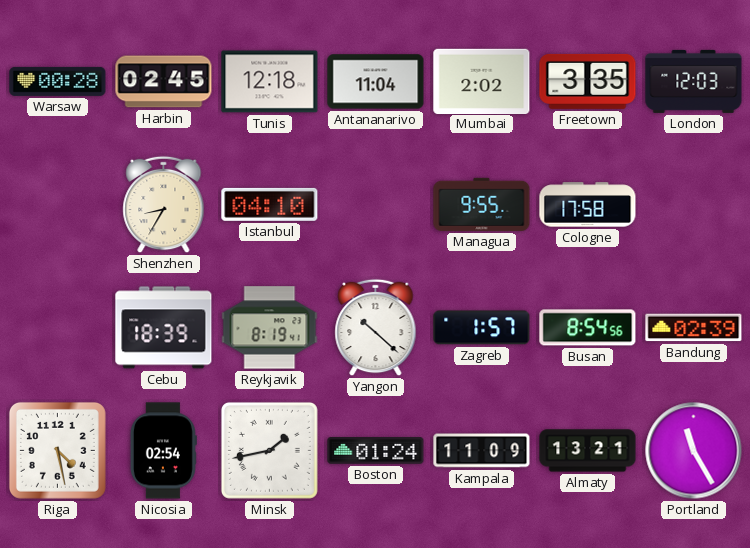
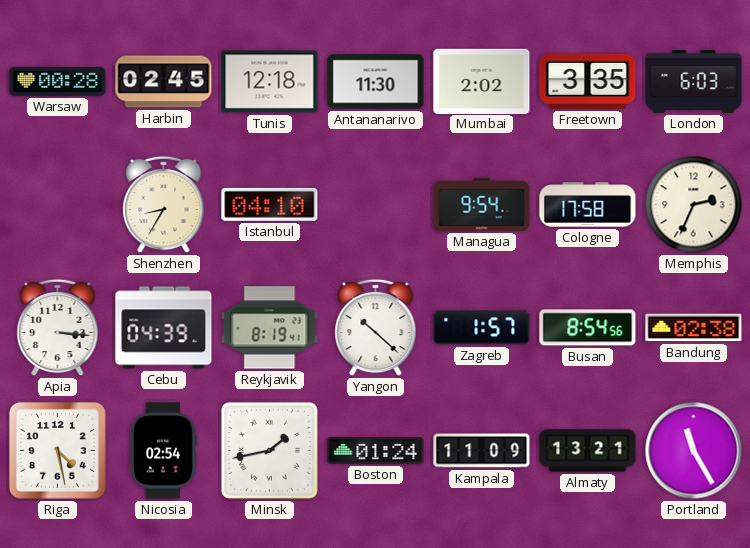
Antananarivo: 11:04 -> 11:30 (376, 82)
London: 12:03 -> 6:03 (694, 81)
Managua: 9:55 -> 9:54 (482, 204)
Memphis: none -> 2:34 (694, 205)
Apia: none -> 3:16 (58, 328)
Cebu: 18:39 -> 04:39 (164, 328)
Bandung: 02:39 -> 02:38 (694, 328)
